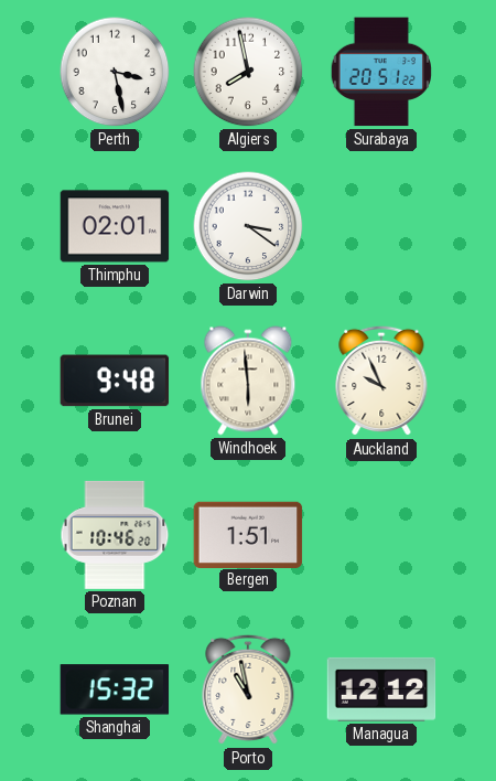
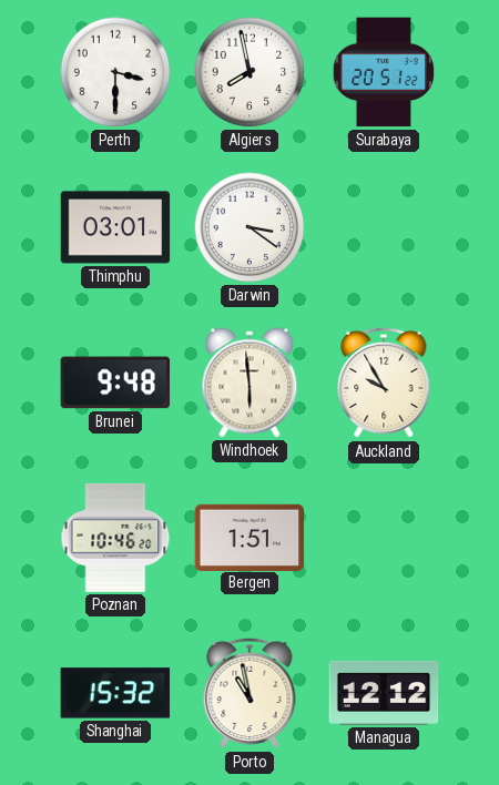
Perth: 3:28 -> 3:30 (115, 72)
Thimphu: 02:01 -> 03:01 (115, 227)
Auckland: 9:56 -> 9:55 (384, 383)
